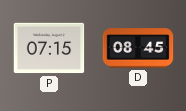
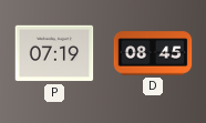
P: 07:15 -> 07:19 (54, 53)
